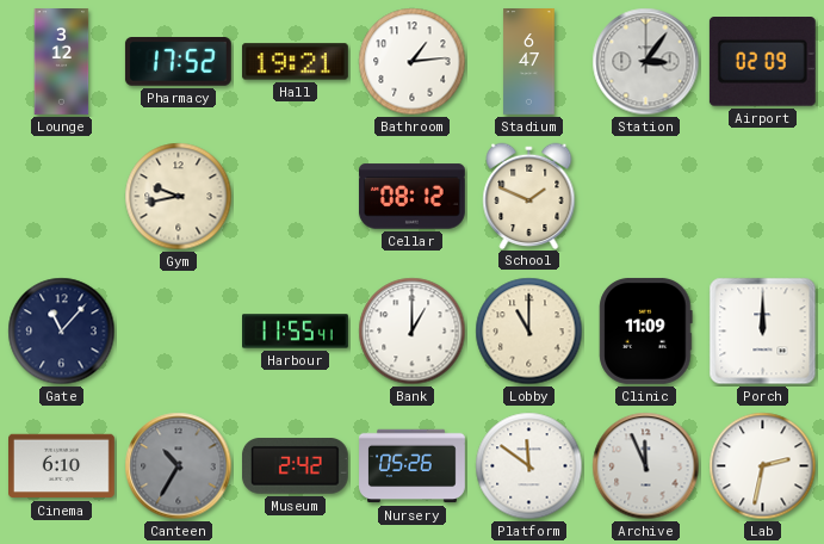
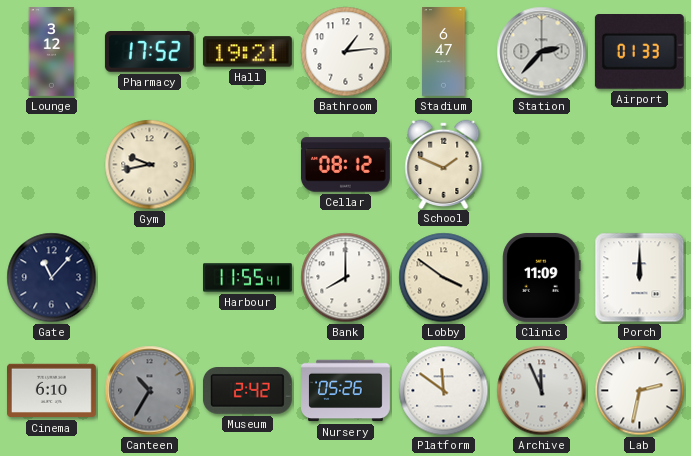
Station: 3:06 -> 2:37 (542, 52)
Airport: 02:09 -> 01:33 (639, 52)
Bank: 1:00 -> 8:00 (346, 278)
Lobby: 11:00 -> 3:51 (444, 278)
